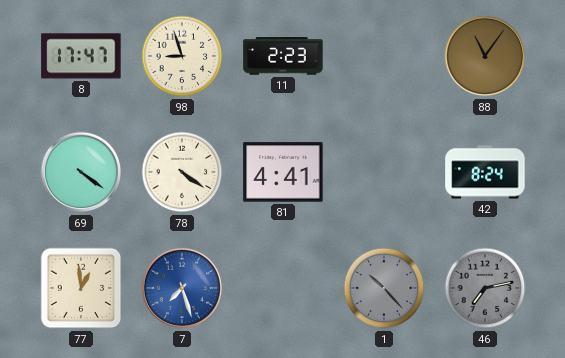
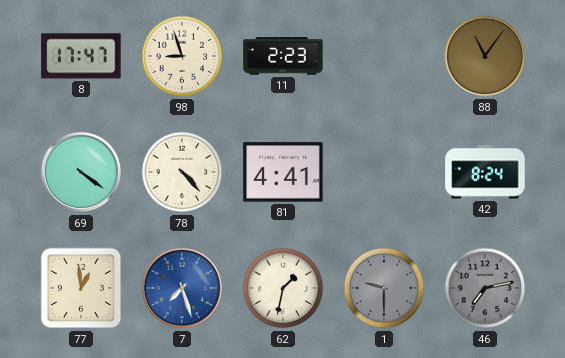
78: 4:21 -> 4:23 (182, 172)
62: none -> 1:32 (283, 288)
1: 10:23 -> 9:30 (384, 288)
